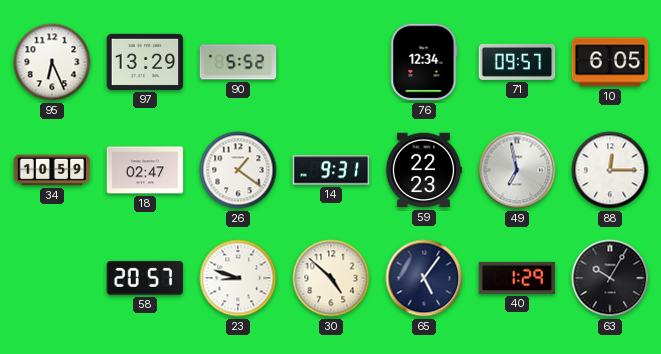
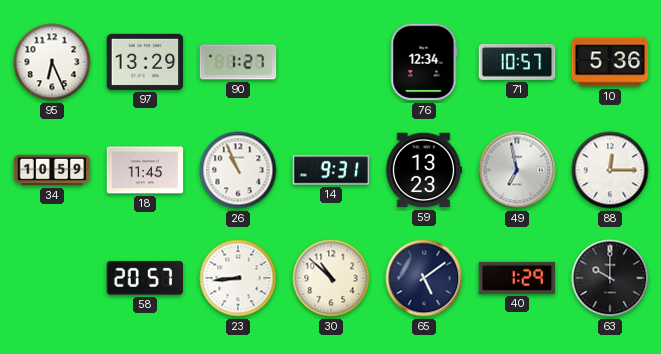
90: 5:52 -> 1:27 (238, 62)
71: 09:57 -> 10:57 (517, 62)
10: 6:05 -> 5:36 (610, 62)
18: 02:47 -> 11:45 (145, 170)
26: 1:21 -> 10:56 (238, 170)
59: 22:23 -> 13:23 (424, 170)
23: 8:48 -> 8:44 (238, 278)
30: 4:52 -> 10:52 (331, 278)
65: 5:06 -> 5:09 (424, 278)
63: 10:05 -> 10:00 (610, 278)
